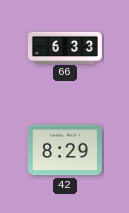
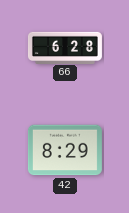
66: 6:33 -> 6:28 (65, 47)
